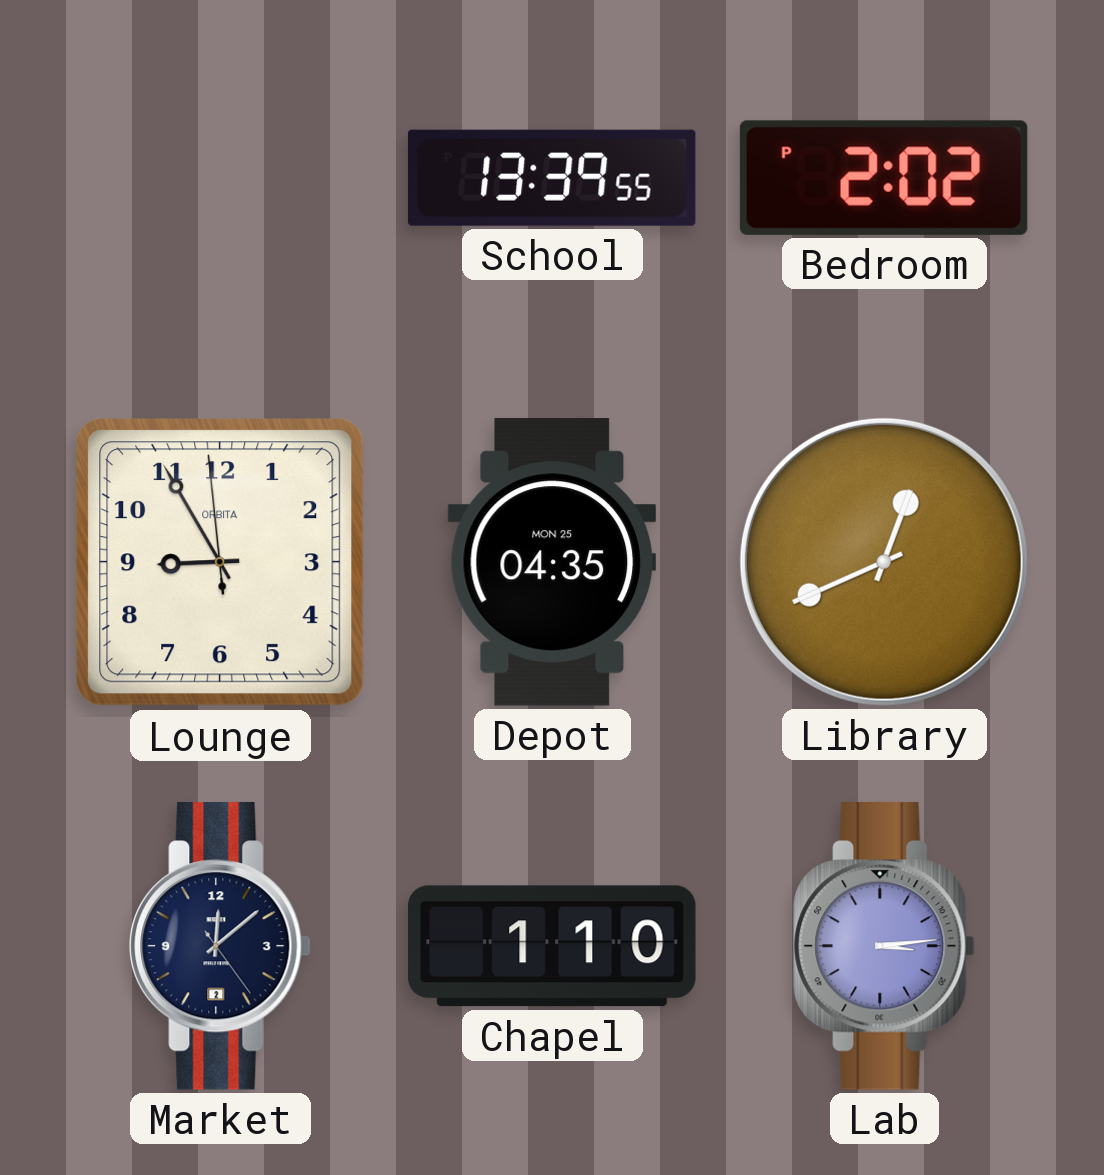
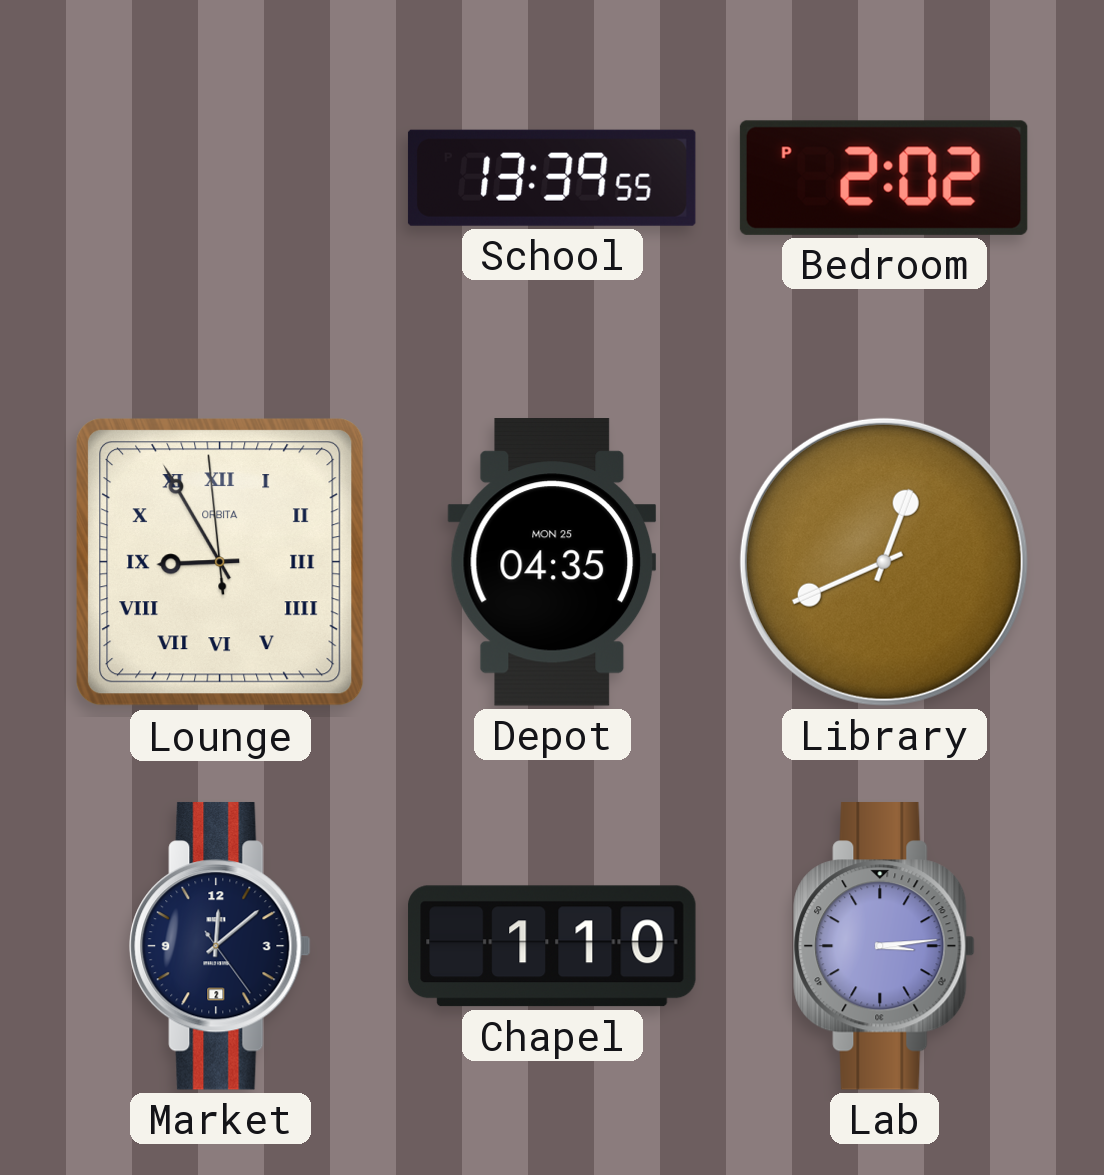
Lounge numerals: Arabic -> Roman (221, 563)
